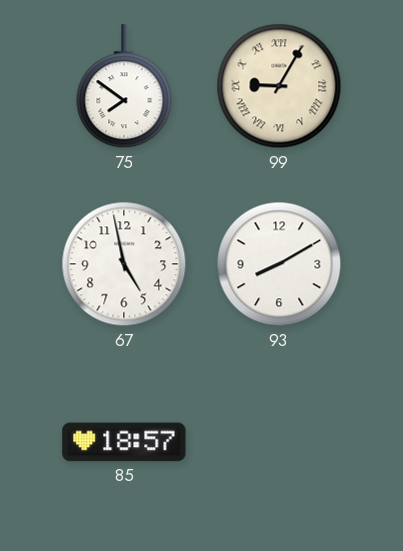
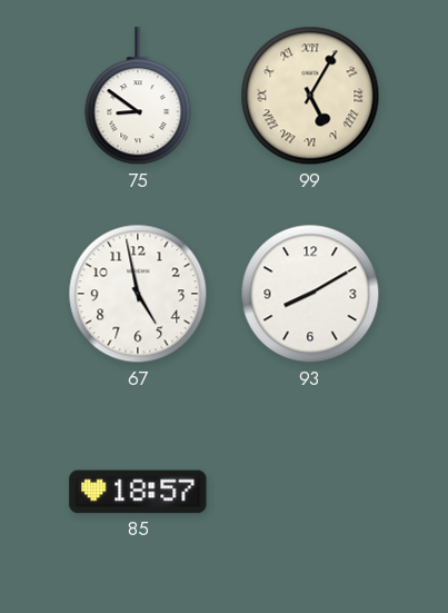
75: 7:51 -> 8:51 (138, 97)
99: 9:05 -> 5:05 (310, 96)
